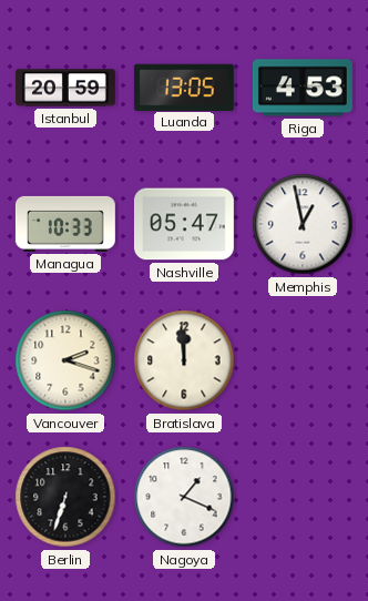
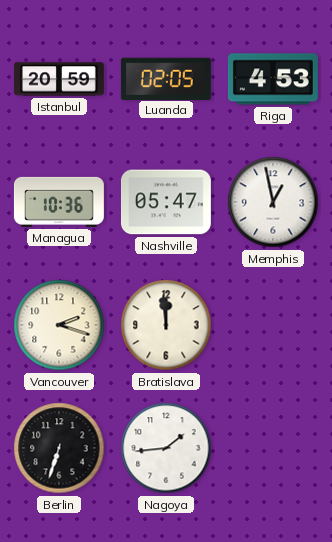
Luanda: 13:05 -> 02:05 (166, 78)
Managua: 10:33 -> 10:36 (59, 202)
Nagoya: 1:19 -> 1:44 (166, 448)
